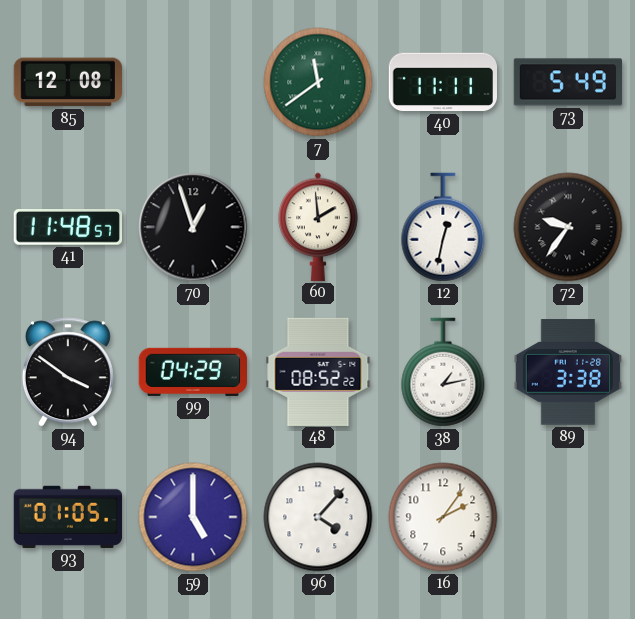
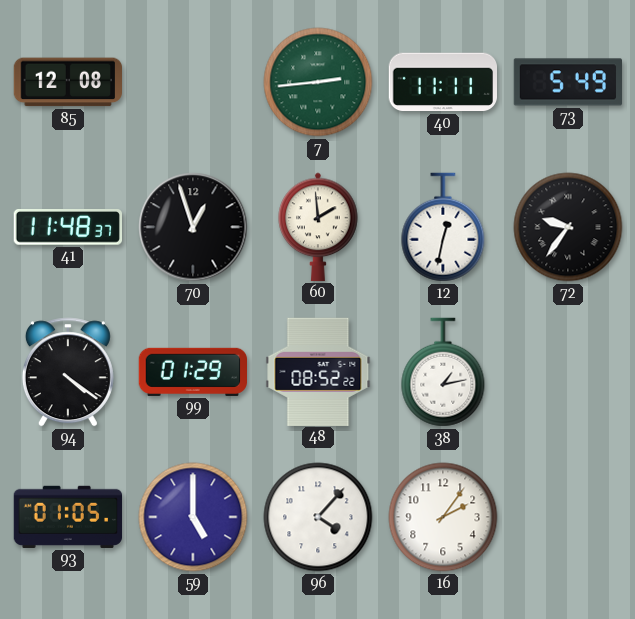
7: 11:39 -> 2:44 (318, 82)
41: 11:48:57 -> 11:48:37 (67, 228)
94: 3:51 -> 4:21 (68, 372)
99: 04:29 -> 01:29 (192, 372)
89: 3:38 -> none (567, 372)
